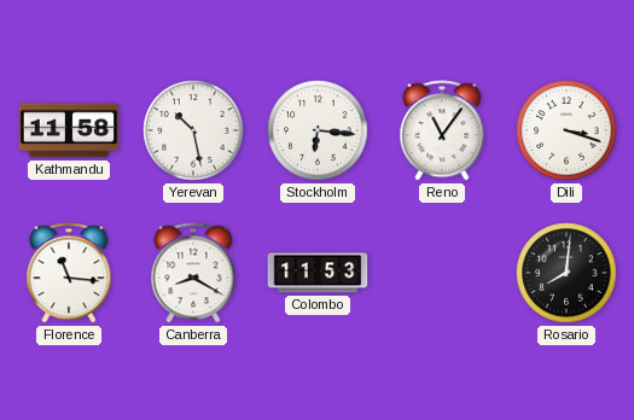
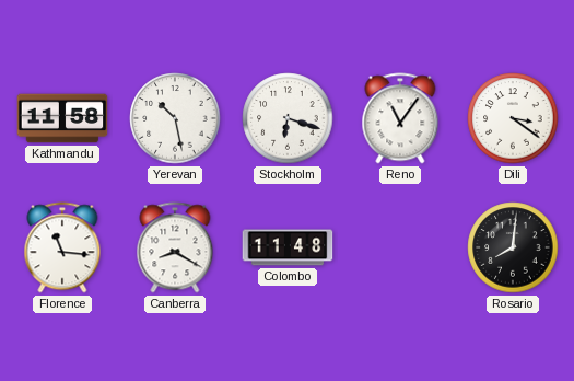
Stockholm: 6:16 -> 6:18 (288, 118)
Dili: 3:18 -> 3:21 (513, 118)
Colombo: 11:53 -> 11:48 (288, 247)
